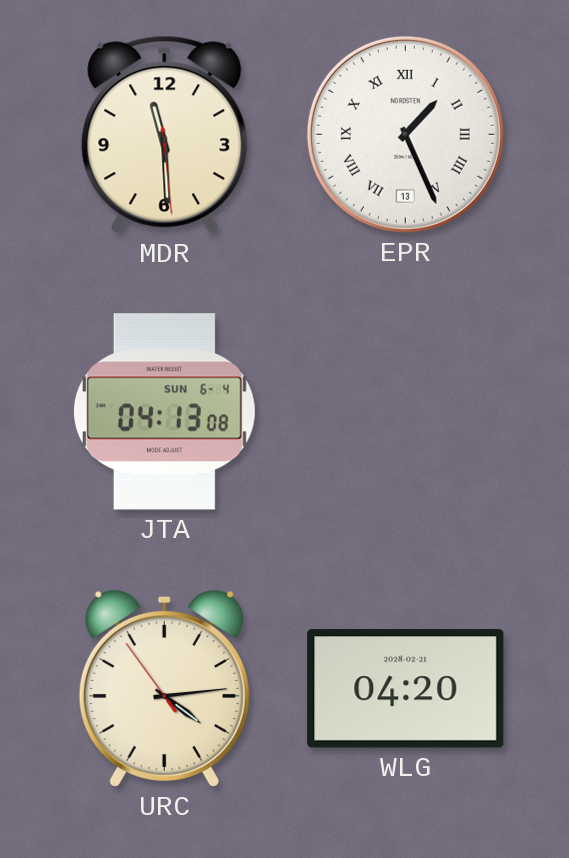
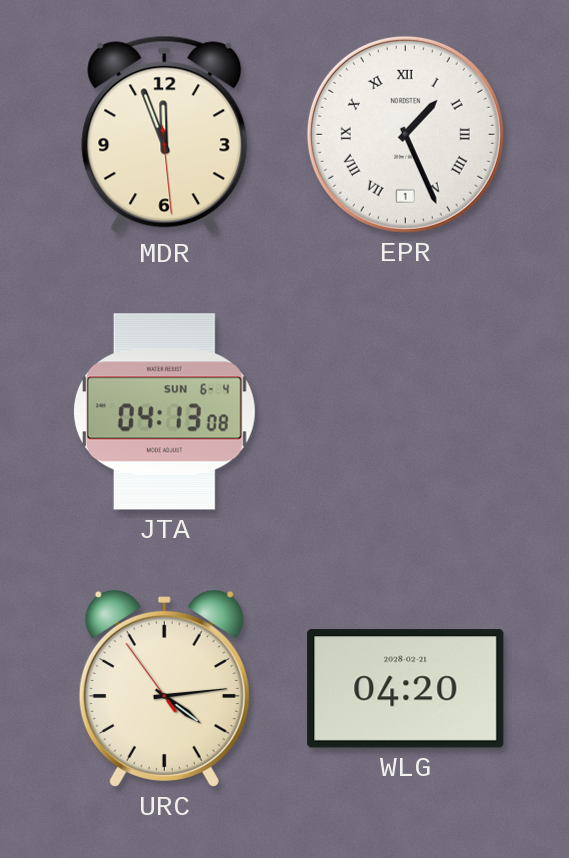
MDR: 11:29 -> 11:56 (165, 135)
EPR date: 13 -> 1 (405, 134)
